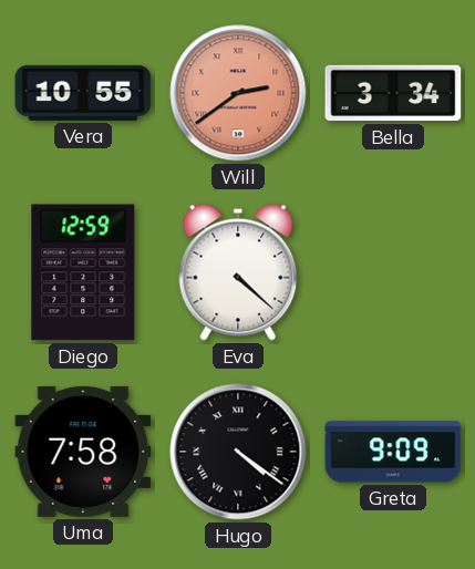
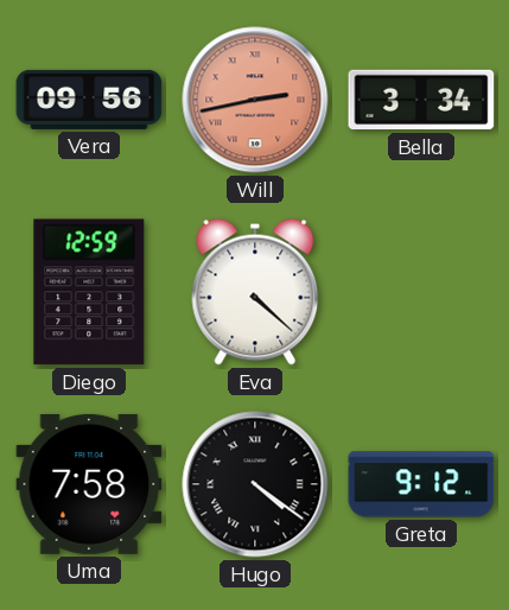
Vera: 10:55 -> 09:56 (89, 100)
Will: 2:39 -> 2:43 (255, 100)
Greta: 9:09 -> 9:12 (421, 484)
